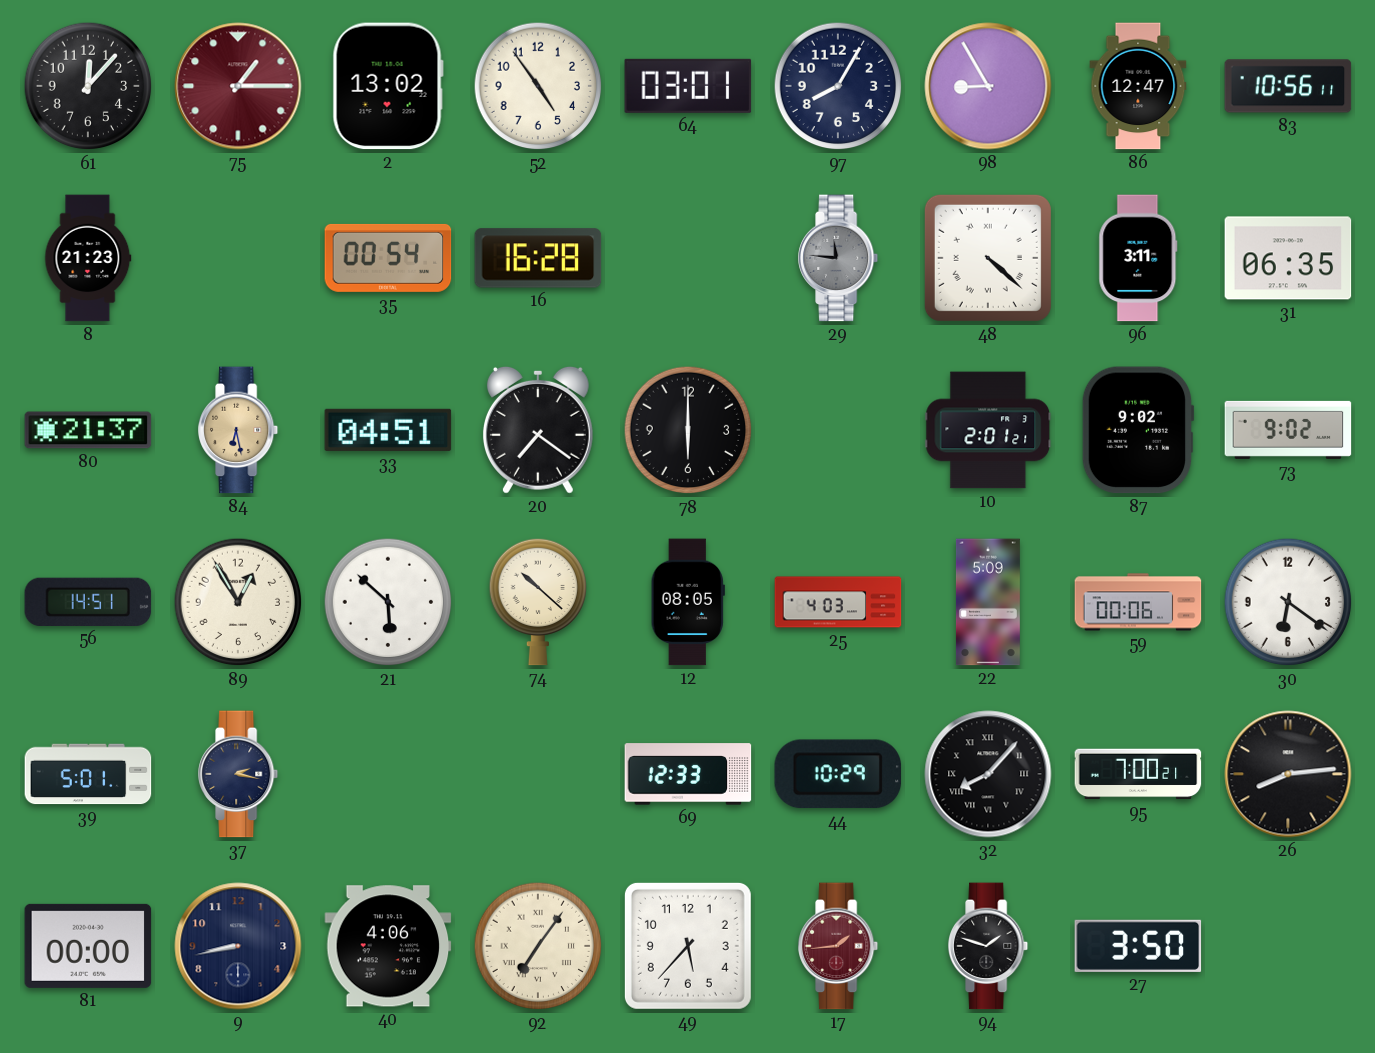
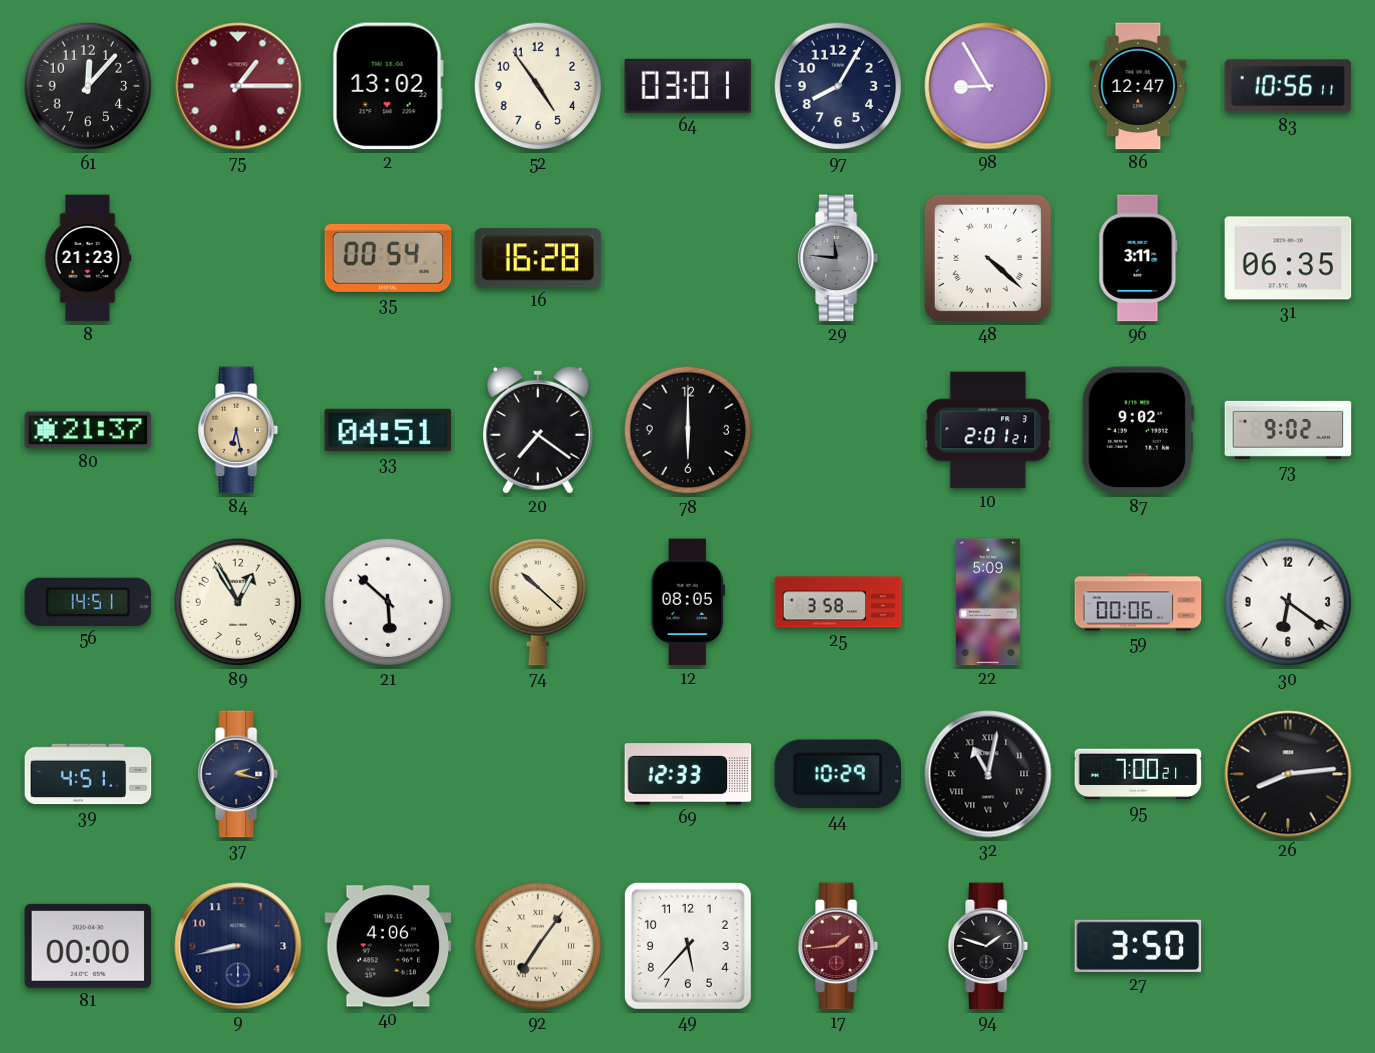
25: 4:03 -> 3:58 (838, 602)
39: 5:01 -> 4:51 (88, 774)
32: 8:07 -> 11:02 (988, 774)
